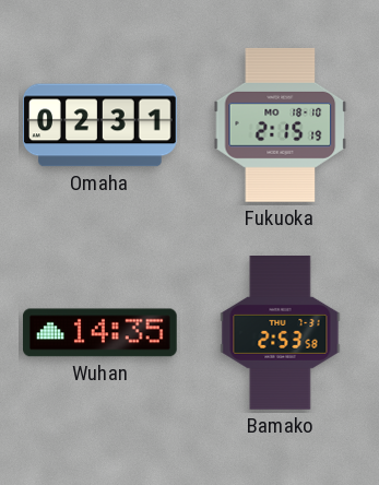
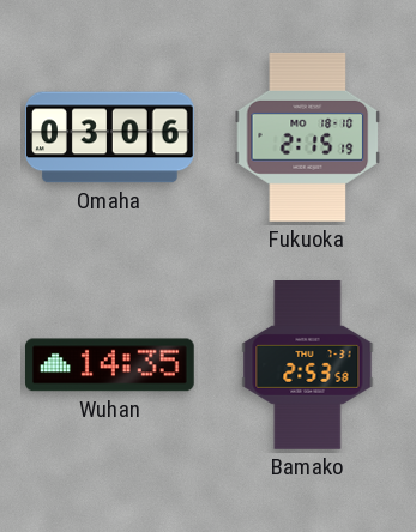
Omaha: 02:31 -> 03:06 (110, 138)
